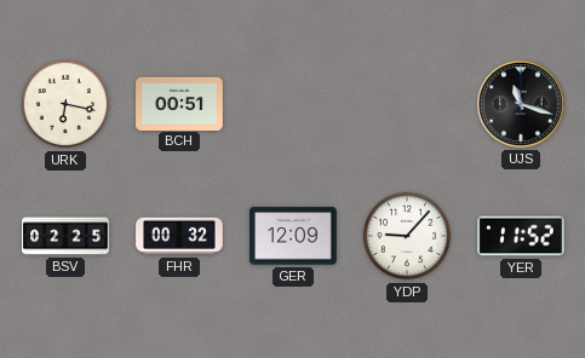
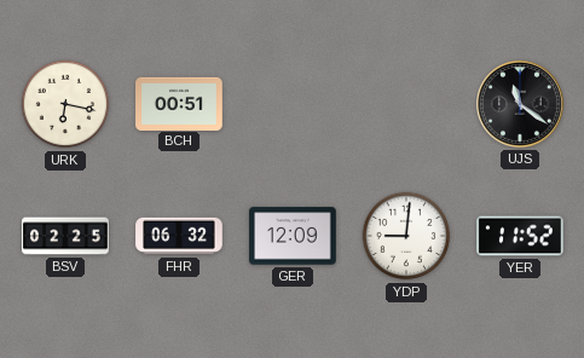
UJS: 11:18 -> 11:21 (521, 105)
FHR: 00:32 -> 06:32 (179, 236)
YDP: 9:07 -> 9:01 (406, 236)
